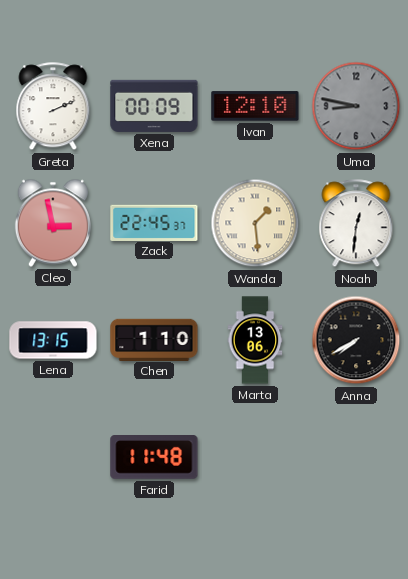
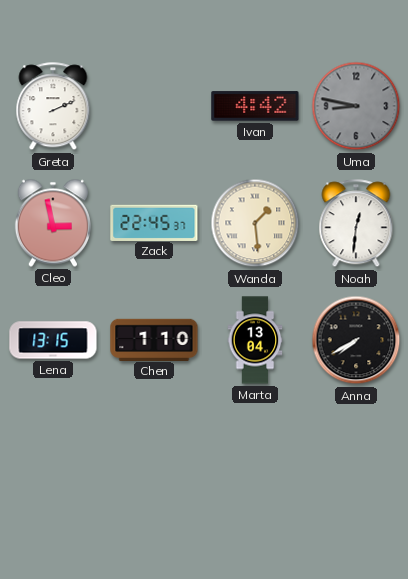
Xena: 00:09 -> none (154, 106)
Ivan: 12:10 -> 4:42 (255, 106)
Marta: 13:06 -> 13:04 (255, 340)
Farid: 11:48 -> none (154, 458)
